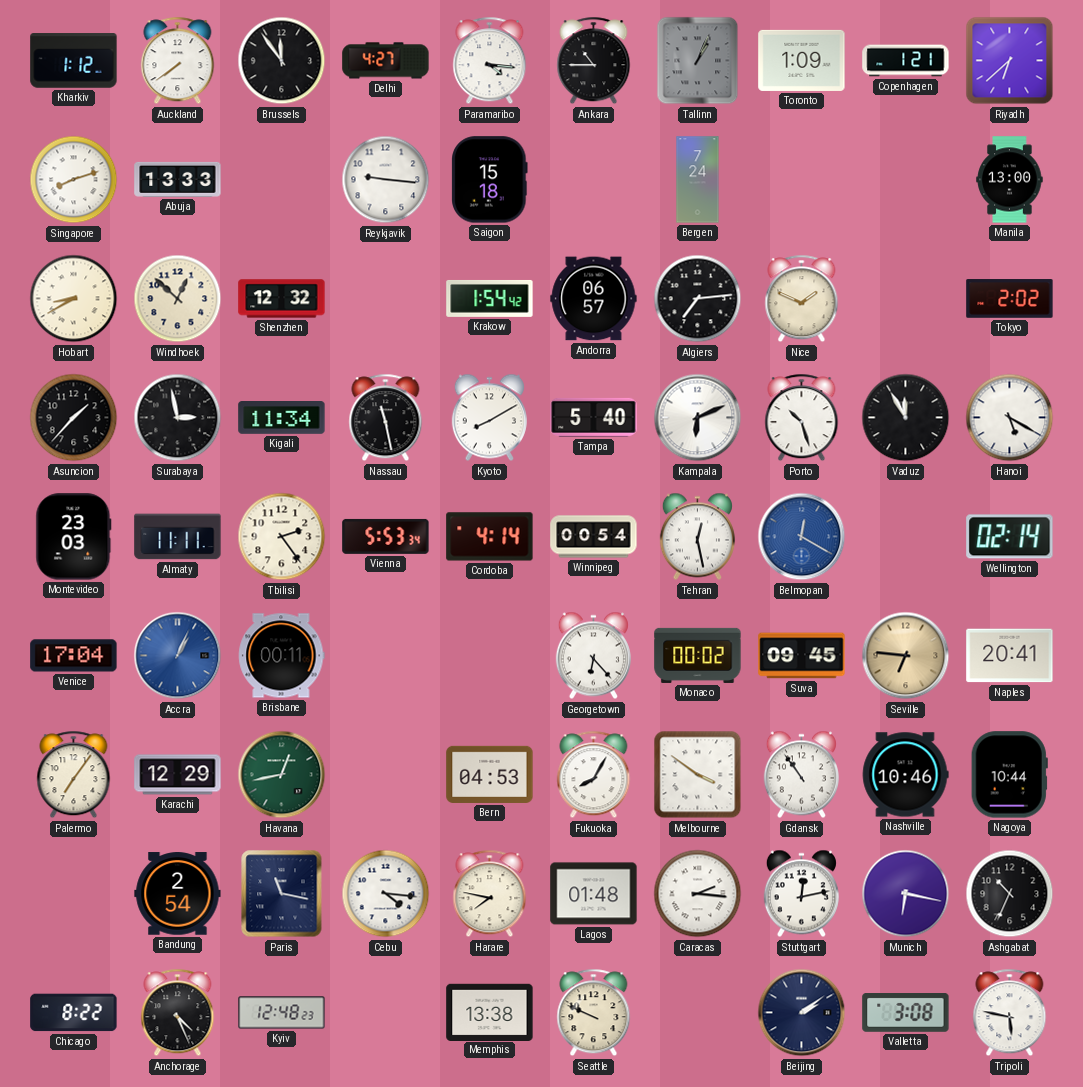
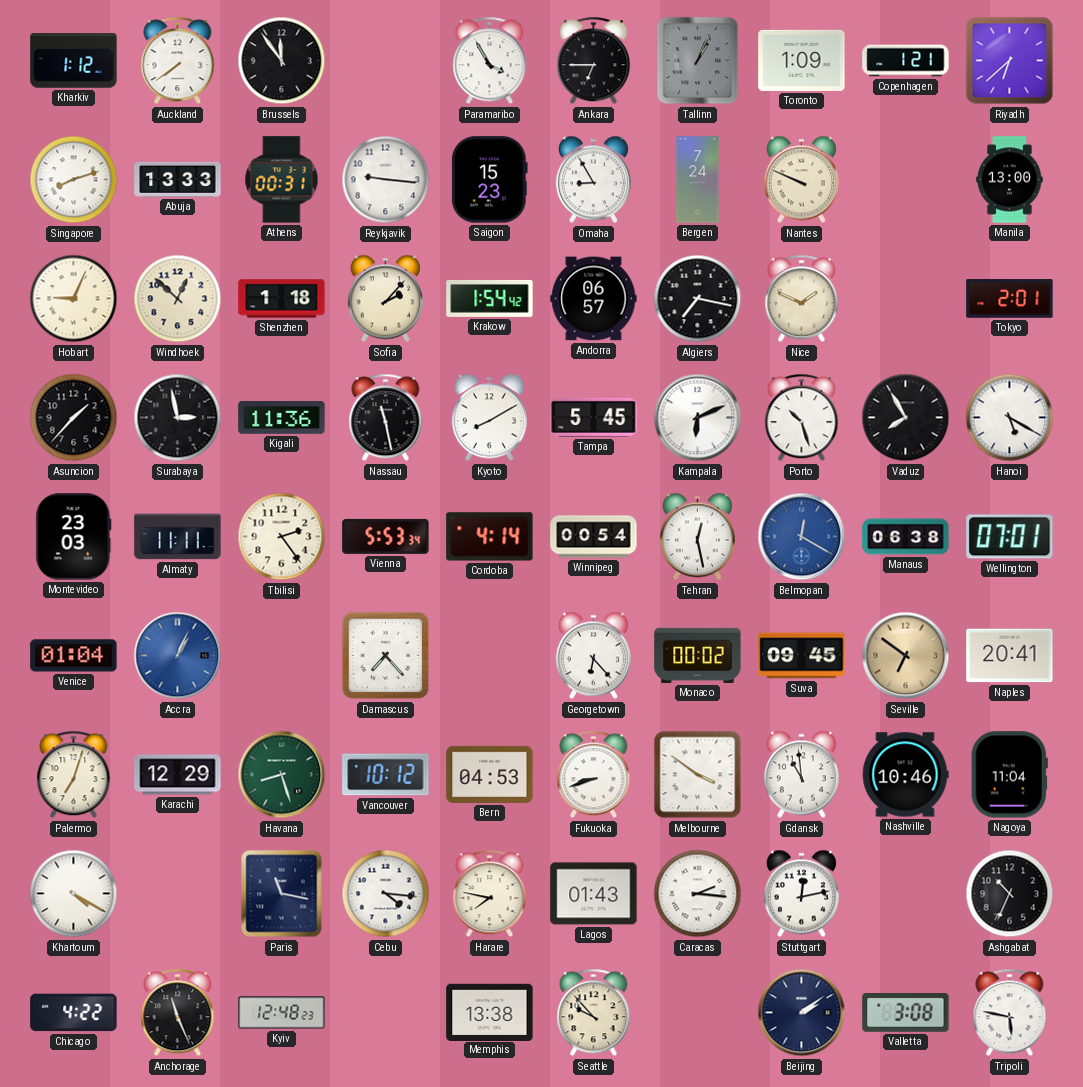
Delhi: 4:27 -> none (386, 61)
Paramaribo: 4:16 -> 3:55 (490, 61)
Ankara: 10:45 -> 6:45 (594, 61)
Athens: none -> 00:31 (282, 180)
Saigon: 15:18 -> 15:23 (490, 180)
Omaha: none -> 8:55 (593, 180)
Nantes: none -> 9:49 (801, 180)
Hobart: 8:40 -> 9:04 (74, 299)
Shenzhen: 12:32 -> 1:18 (282, 299)
Sofia: none -> 2:07 (385, 299)
Algiers: 7:14 -> 7:17 (698, 299)
Tokyo: 2:02 -> 2:01 (1010, 299)
Kigali: 11:34 -> 11:36 (282, 418)
Tampa: 5:40 -> 5:45 (594, 417)
Vaduz: 11:55 -> 7:55 (906, 418)
Manaus: none -> 06:38 (906, 537)
Wellington: 02:14 -> 07:01 (1010, 537)
Venice: 17:04 -> 01:04 (74, 656)
Brisbane: 00:11 -> none (282, 656)
Damascus: none -> 7:23 (386, 656)
Seville: 6:46 -> 6:51 (906, 656)
Palermo: 7:06 -> 7:03 (74, 775)
Havana: 12:43 -> 8:27 (282, 775)
Vancouver: none -> 10:12 (386, 775)
Fukuoka: 8:05 -> 8:42 (594, 775)
Gdansk: 10:54 -> 10:59 (801, 775)
Nagoya: 10:44 -> 11:04 (1009, 775)
Khartoum: none -> 4:20 (74, 894)
Bandung: 2:54 -> none (178, 894)
Lagos: 01:48 -> 01:43 (594, 894)
Munich: 6:17 -> none (906, 894)
Chicago: 8:22 -> 4:22 (74, 1013)
Anchorage: 4:26 -> 11:26 (178, 1013)
Seattle: 9:49 -> 9:53 (594, 1013)
